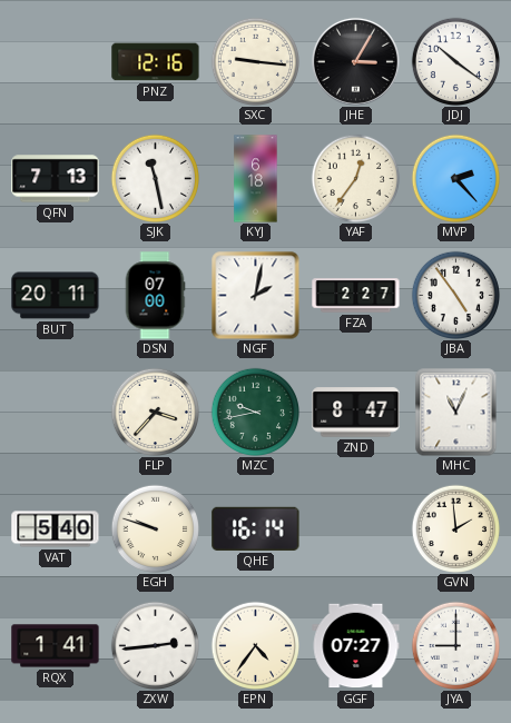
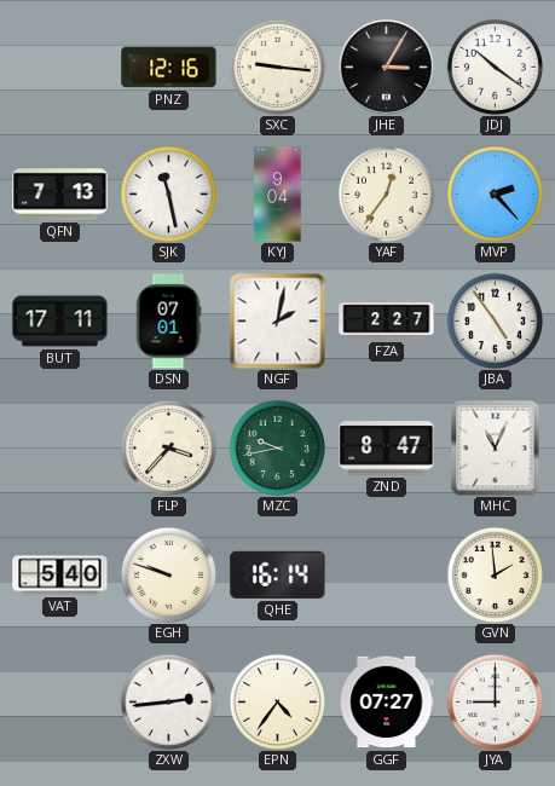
KYJ: 6:18 -> 9:04 (278, 195)
BUT: 20:11 -> 17:11 (60, 322)
DSN: 07:00 -> 07:01 (168, 322)
RQX: 1:41 -> none (56, 646)
